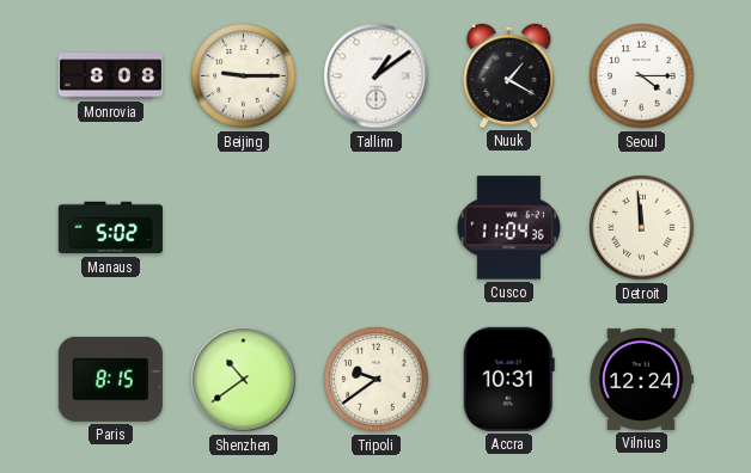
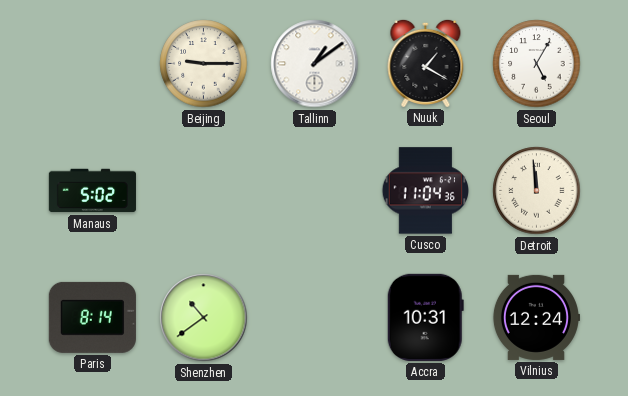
Monrovia: 8:08 -> none (110, 76)
Seoul: 4:15 -> 5:05 (537, 64)
Paris: 8:15 -> 8:14 (92, 317)
Tripoli: 9:39 -> none (377, 380)
